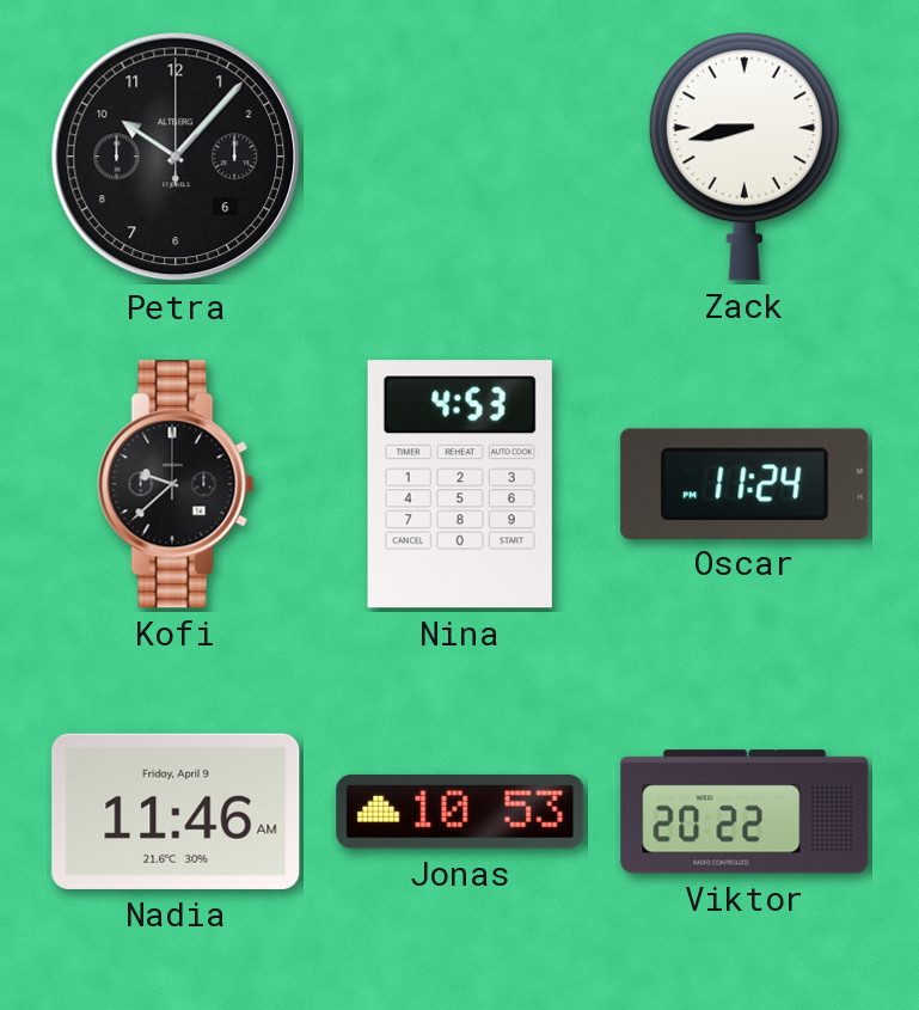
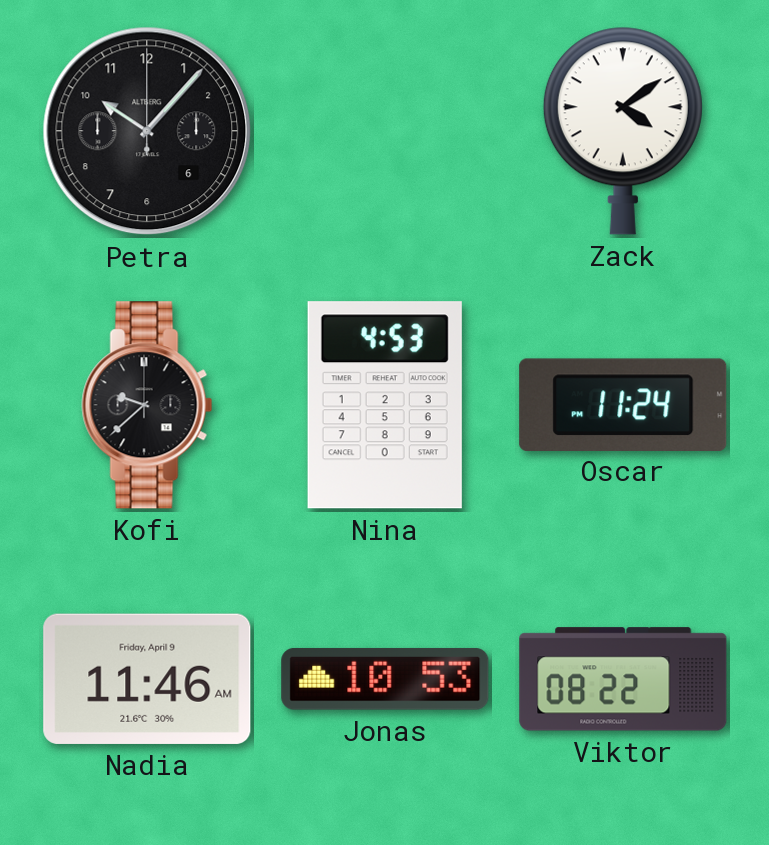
Zack: 8:43 -> 4:09 (623, 131)
Viktor: 20:22 -> 08:22 (623, 679)
